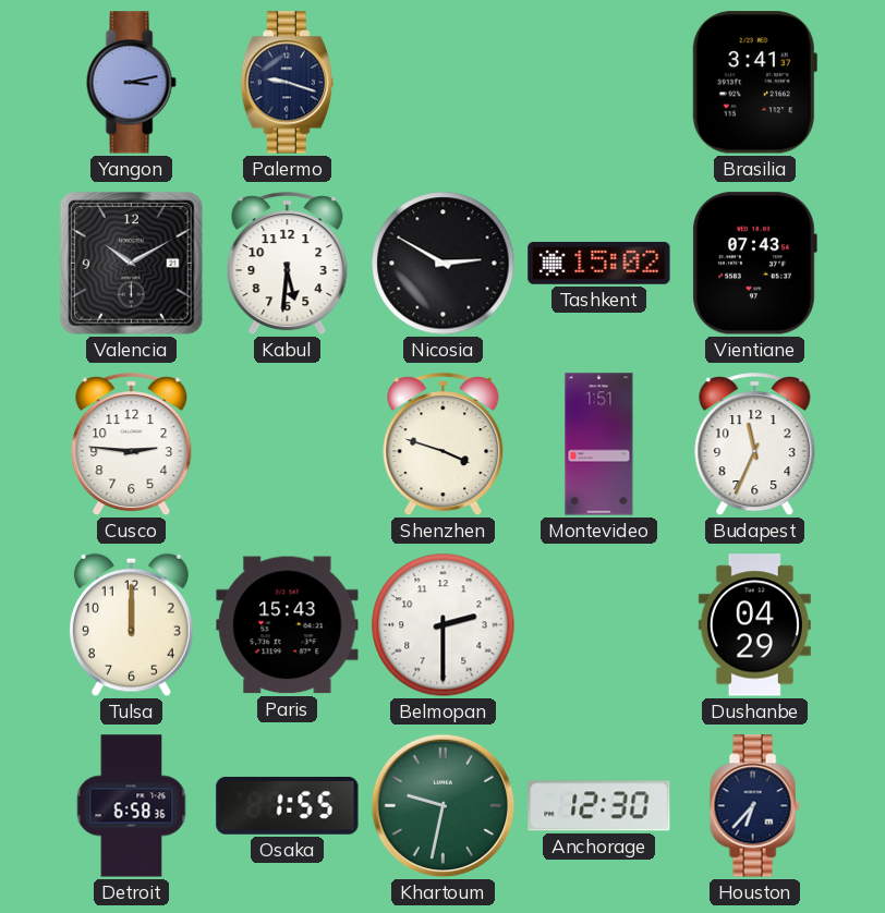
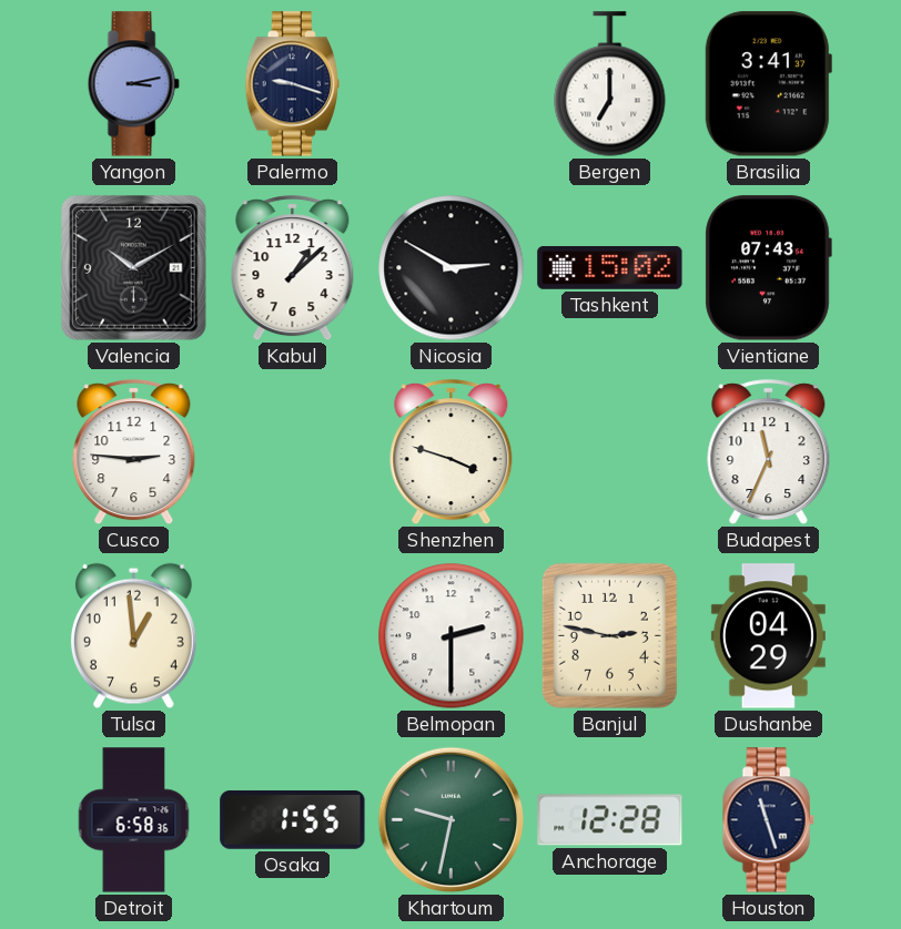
Bergen: none -> 7:00 (610, 84)
Kabul: 5:31 -> 1:08 (293, 268)
Montevideo: 1:51 -> none (599, 445)
Tulsa: 12:00 -> 12:59 (133, 635)
Paris: 15:43 -> none (288, 625)
Banjul: none -> 2:47 (609, 635)
Anchorage: 12:30 -> 12:28 (610, 820)
Houston: 6:37 -> 11:27 (768, 820)
